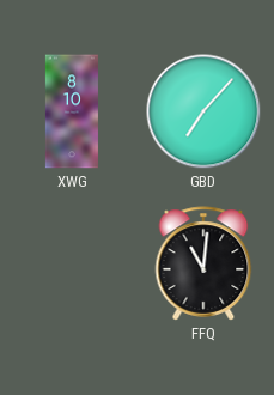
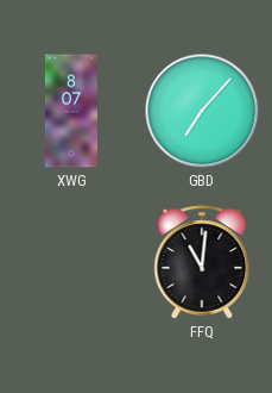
XWG: 8:10 -> 8:07 (71, 111)
